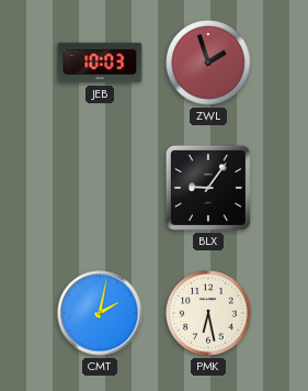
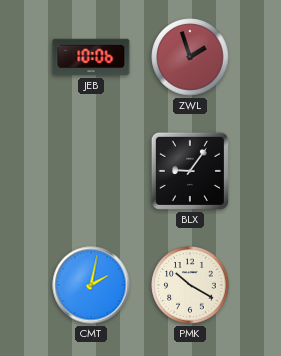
JEB: 10:03 -> 10:06 (91, 57)
PMK: 6:28 -> 10:20 (190, 285)
